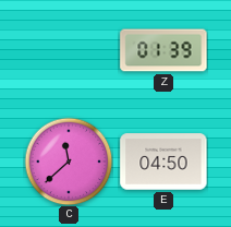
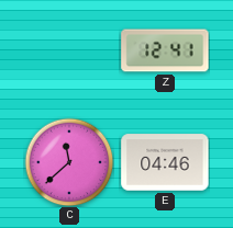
Z: 01:39 -> 12:41 (165, 50)
E: 04:50 -> 04:46 (165, 162)
